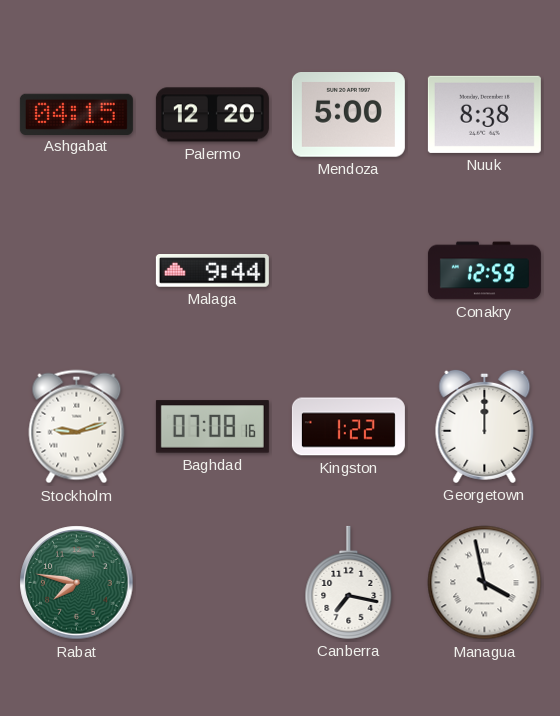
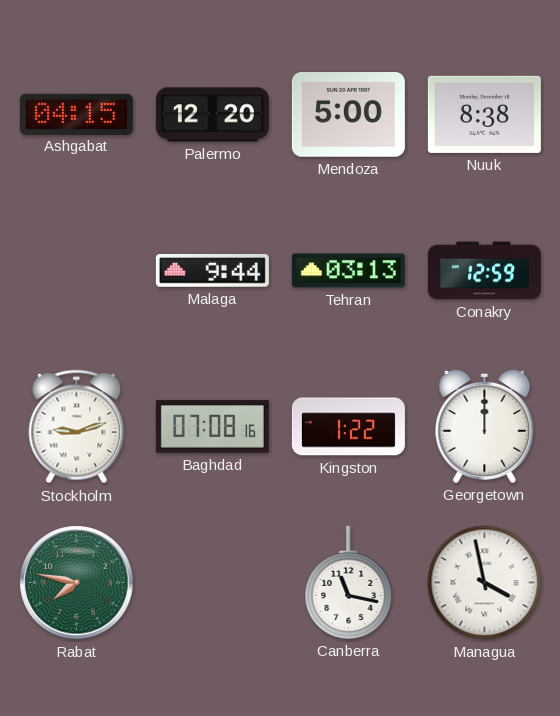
Tehran: none -> 03:13 (348, 271)
Canberra: 7:17 -> 11:17 (349, 582)
